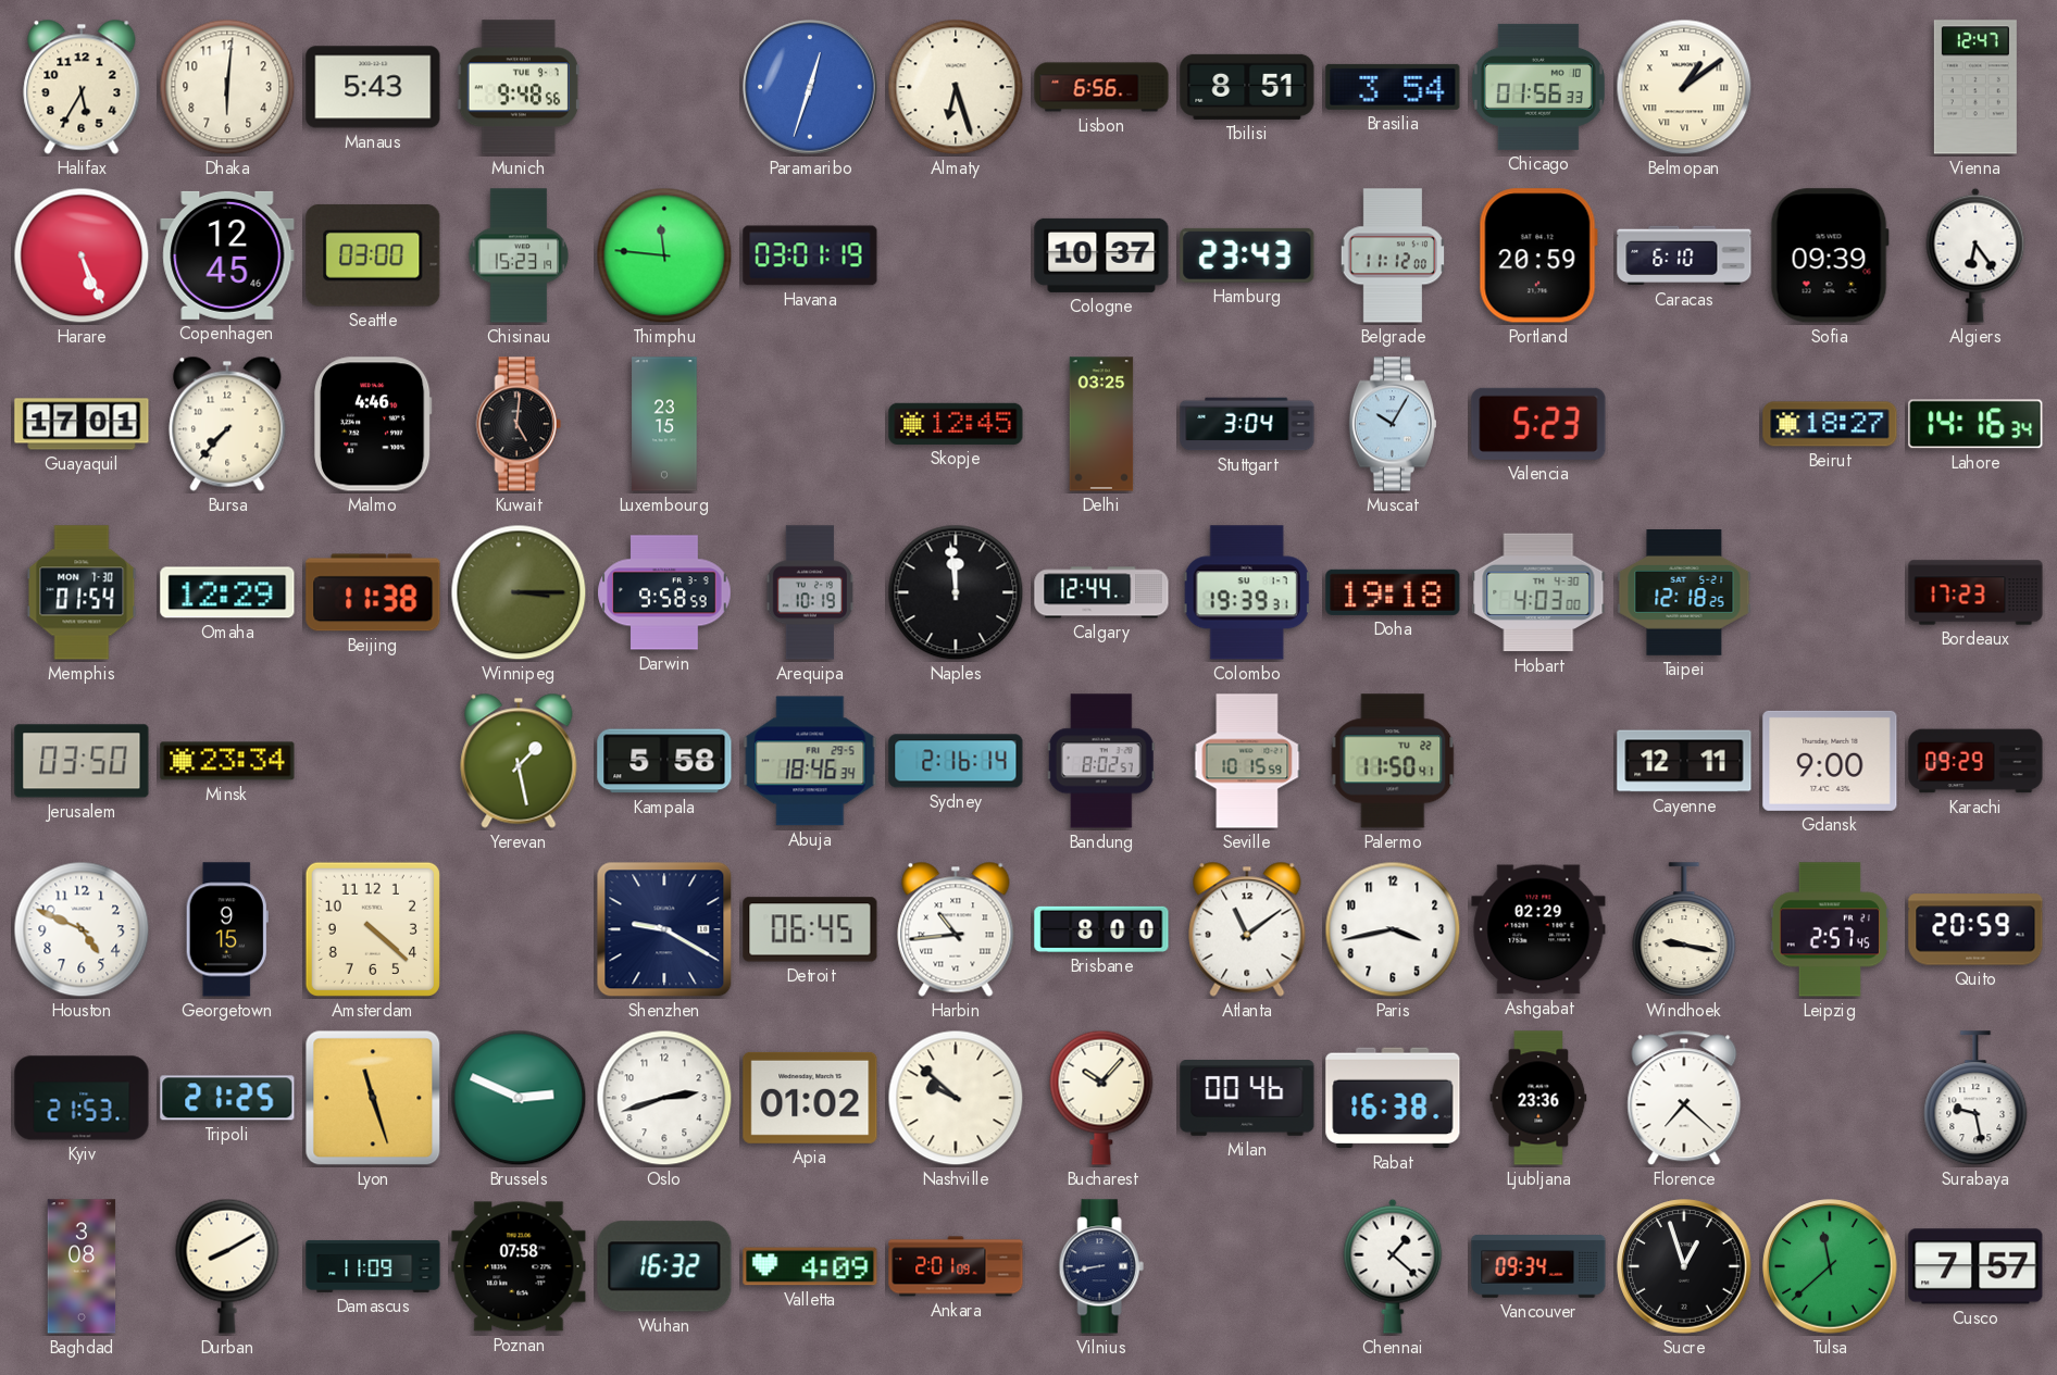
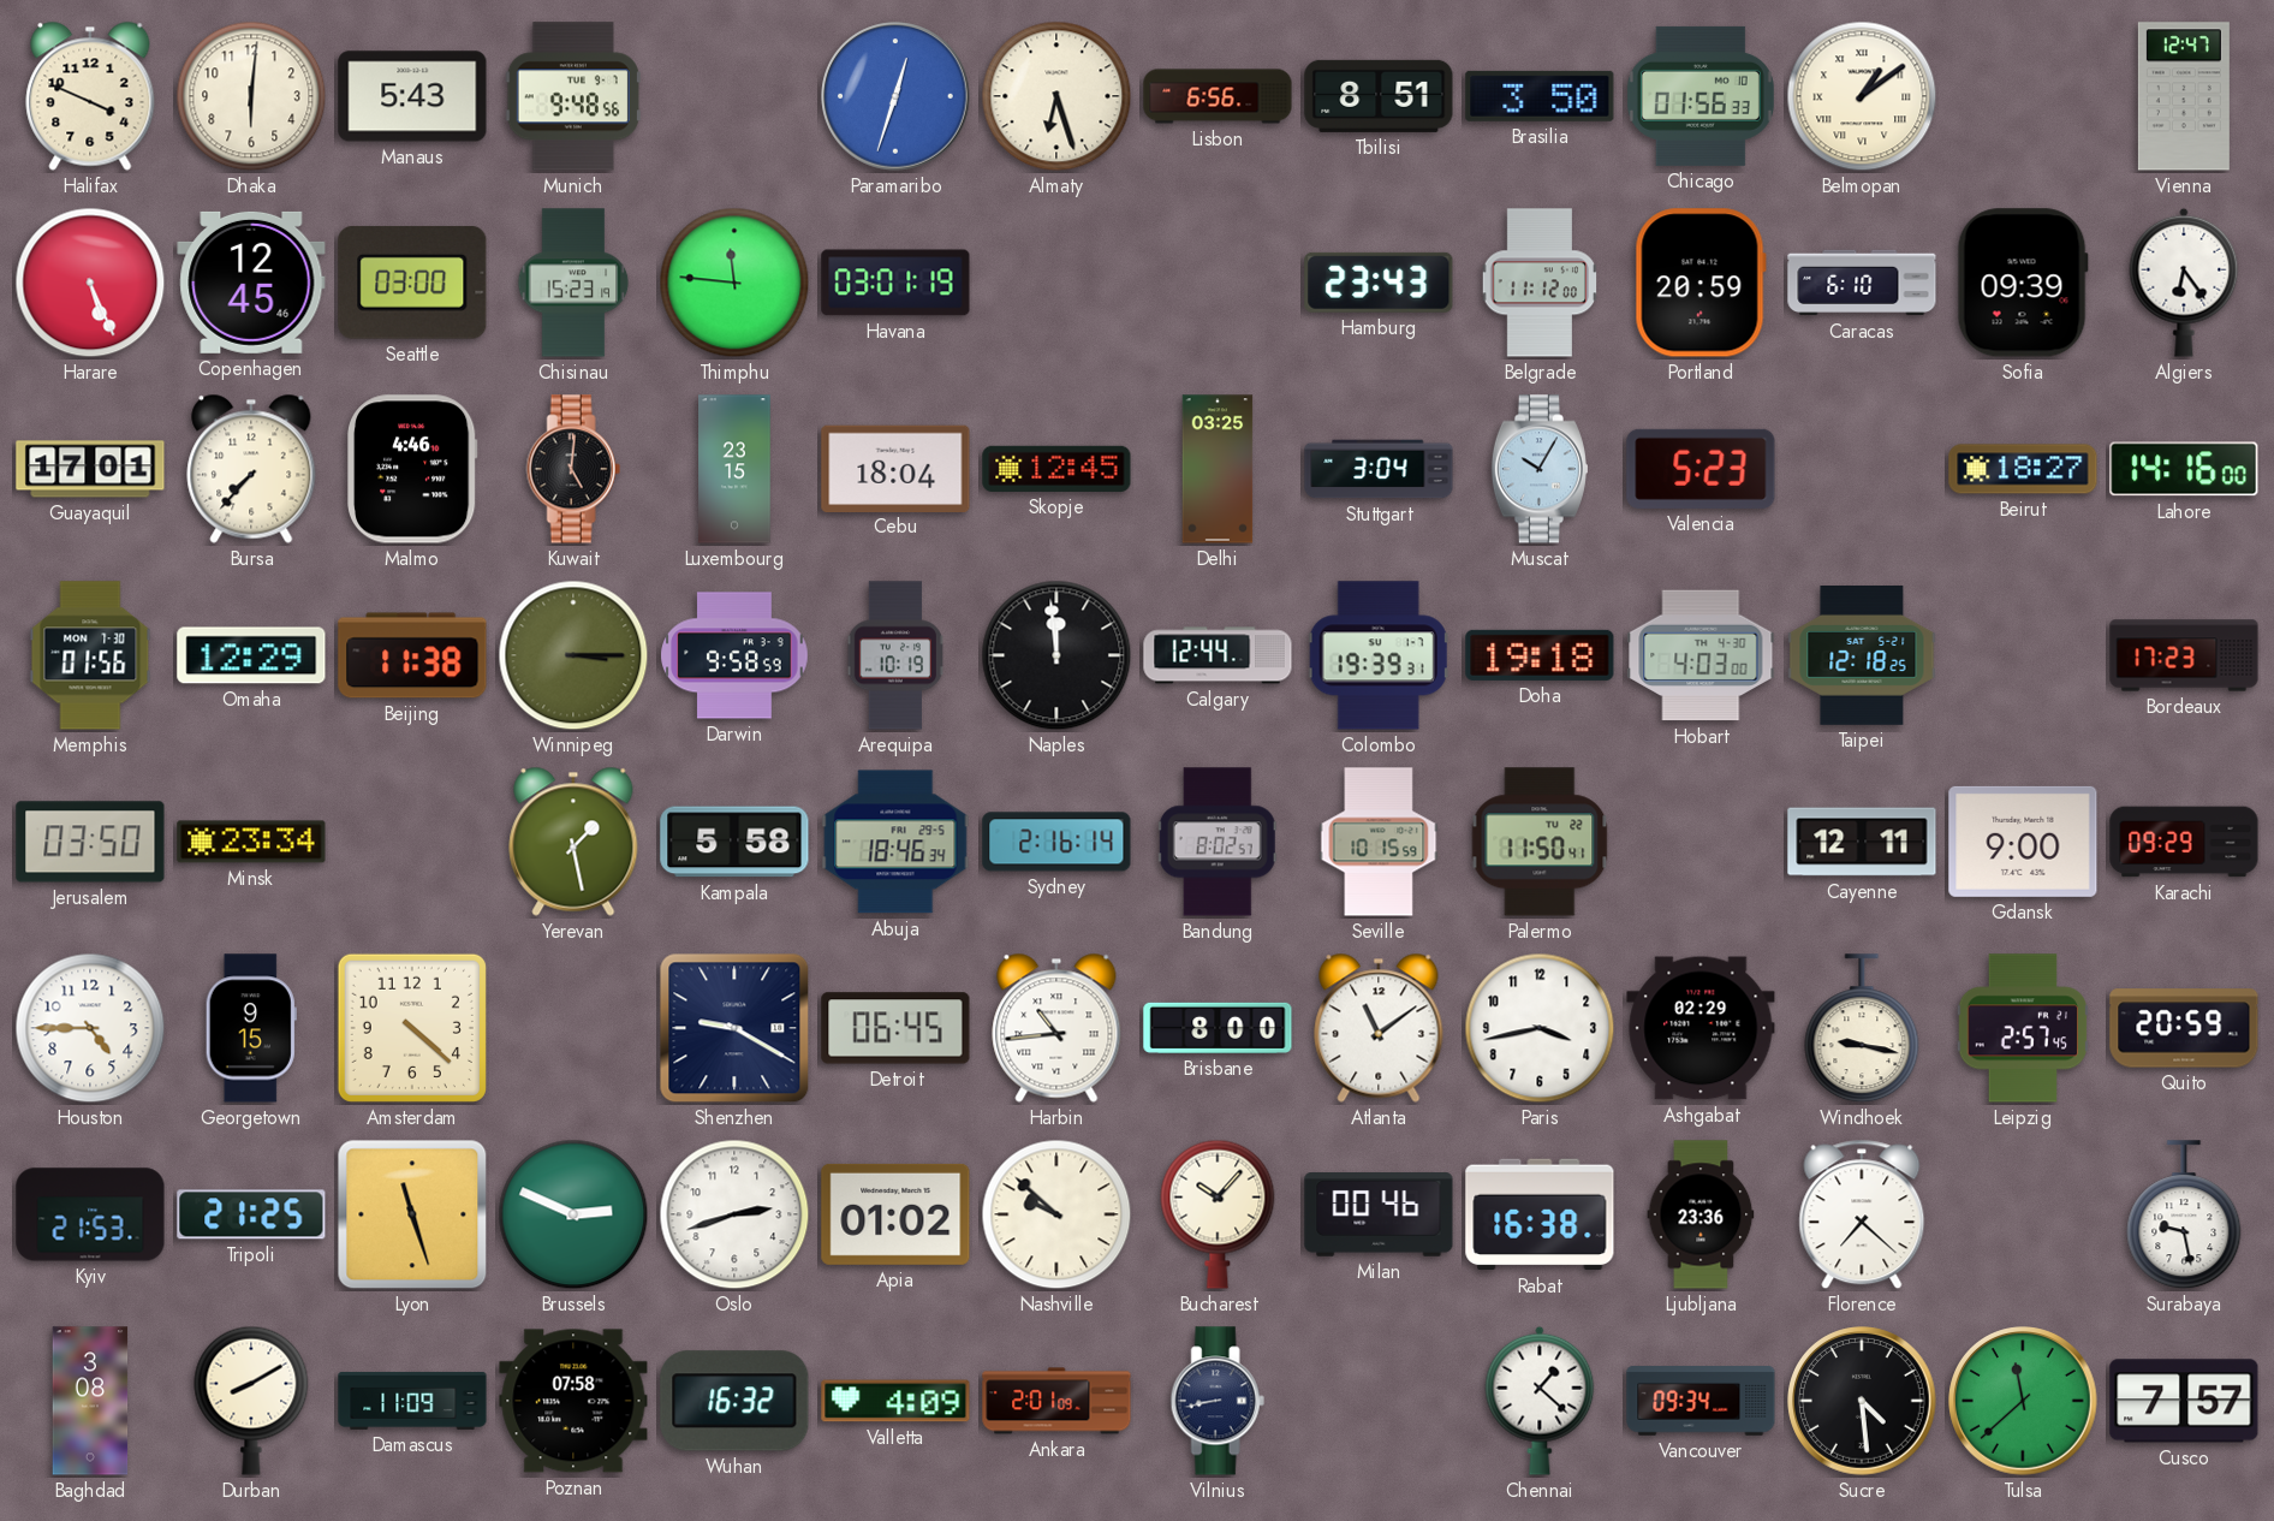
Halifax: 5:35 -> 3:49 (90, 96)
Brasilia: 3:54 -> 3:50 (1540, 96)
Cologne: 10:37 -> none (1101, 255)
Cebu: none -> 18:04 (895, 468)
Lahore: 14:16:34 -> 14:16:00 (2184, 469)
Memphis: 01:54 -> 01:56 (90, 655)
Houston: 4:49 -> 4:45 (90, 1028)
Sucre: 12:57 -> 4:29 (1862, 1401)
